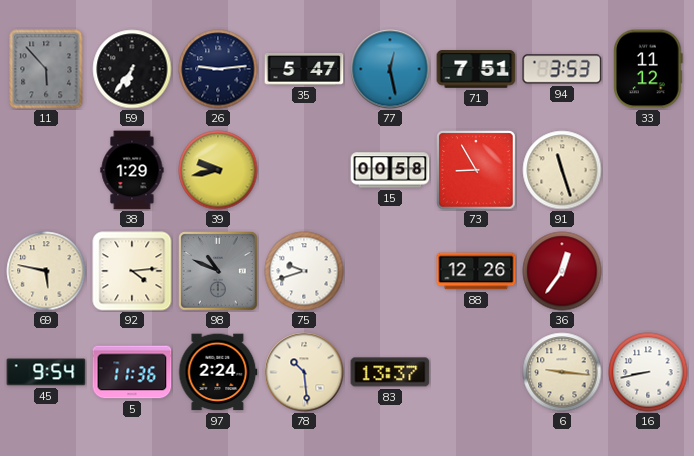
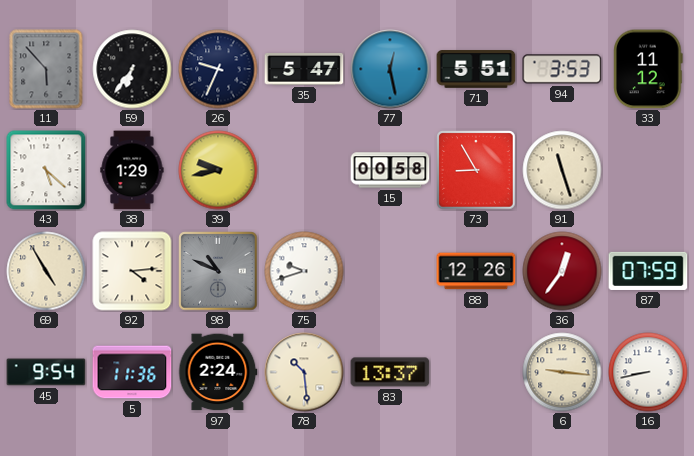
26: 9:14 -> 9:34 (218, 69)
71: 7:51 -> 5:51 (476, 69)
43: none -> 5:22 (46, 170)
69: 5:47 -> 4:55 (46, 271)
87: none -> 07:59 (648, 271)
